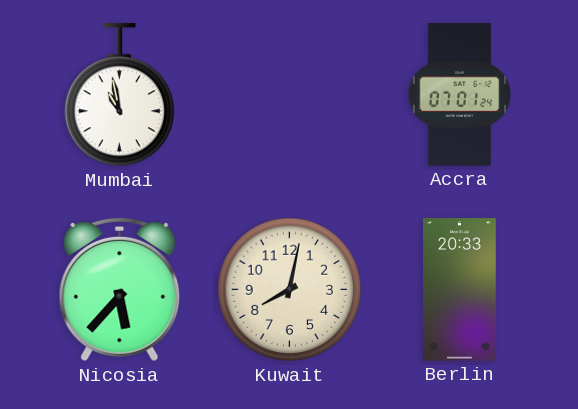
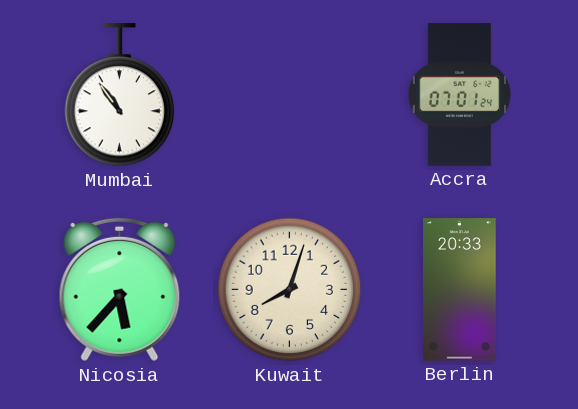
Mumbai: 10:58 -> 10:54 (120, 95)
Kuwait: 8:02 -> 8:03 (290, 290)
